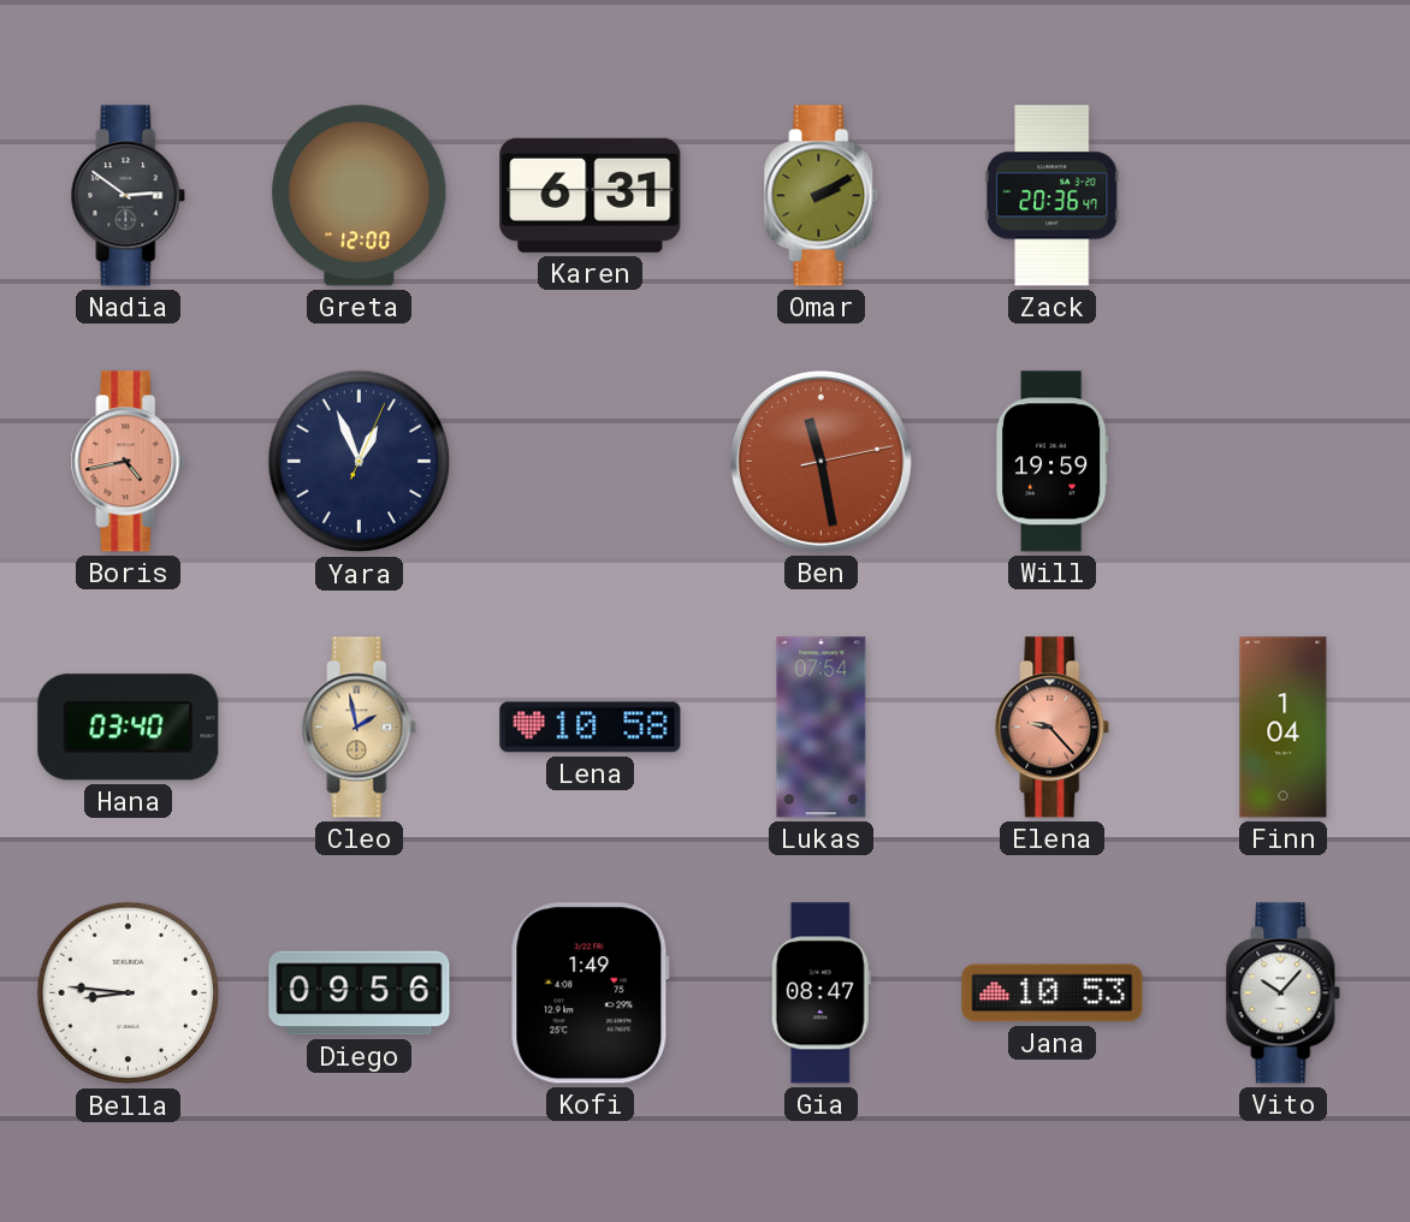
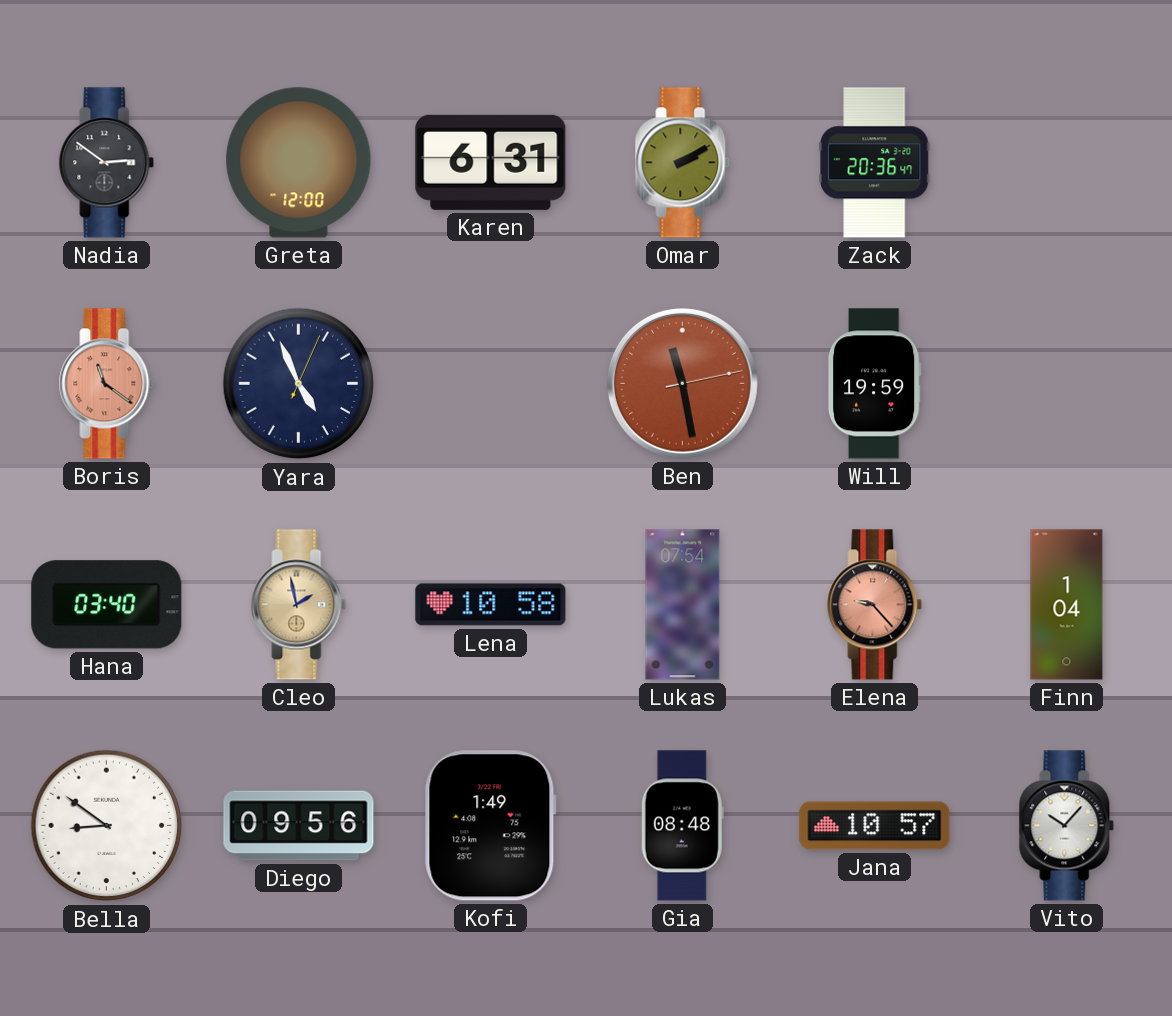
Boris: 4:43 -> 11:21 (107, 384)
Yara: 12:56 -> 4:56 (299, 384)
Bella: 8:46 -> 8:51 (107, 826)
Gia: 08:47 -> 08:48 (682, 826)
Jana: 10:53 -> 10:57 (875, 826)
